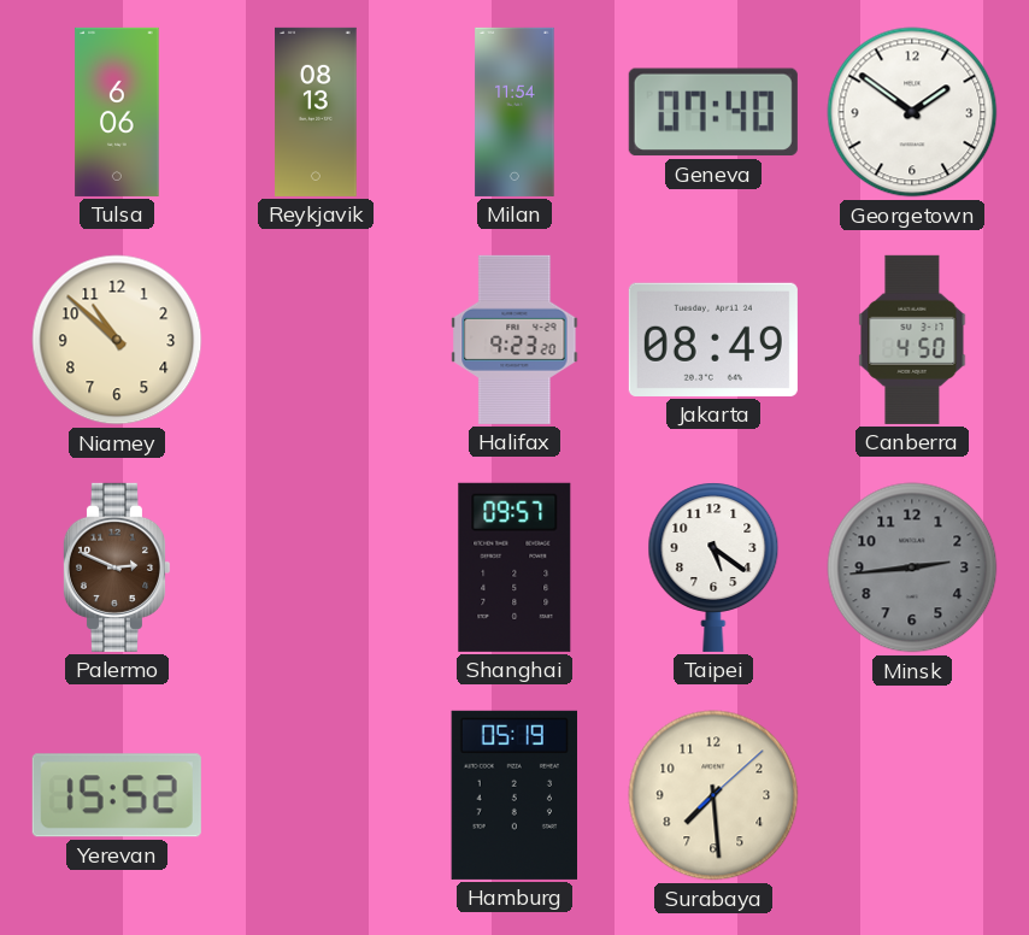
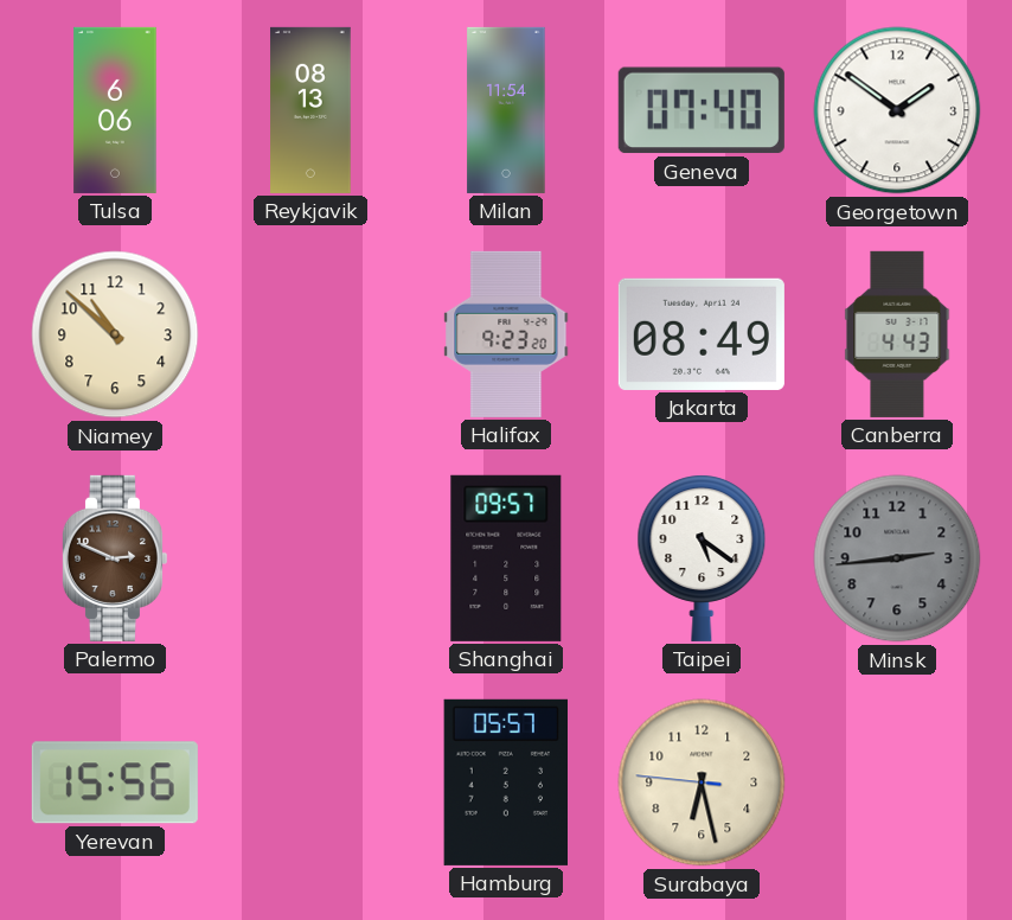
Canberra: 4:50 -> 4:43 (897, 334)
Yerevan: 15:52 -> 15:56 (115, 782)
Hamburg: 05:19 -> 05:57 (505, 782)
Surabaya: 7:29 -> 6:27 (702, 782)
